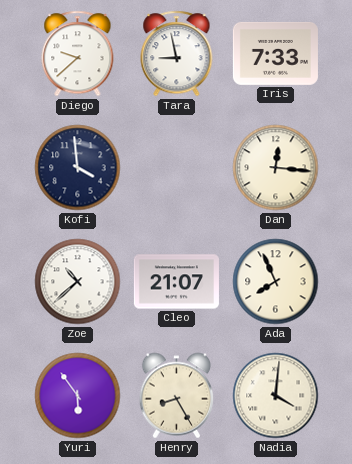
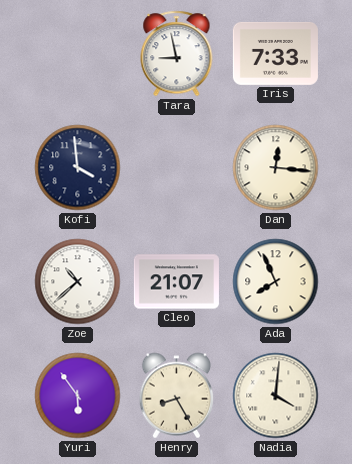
Diego: 9:38 -> none (78, 54)
